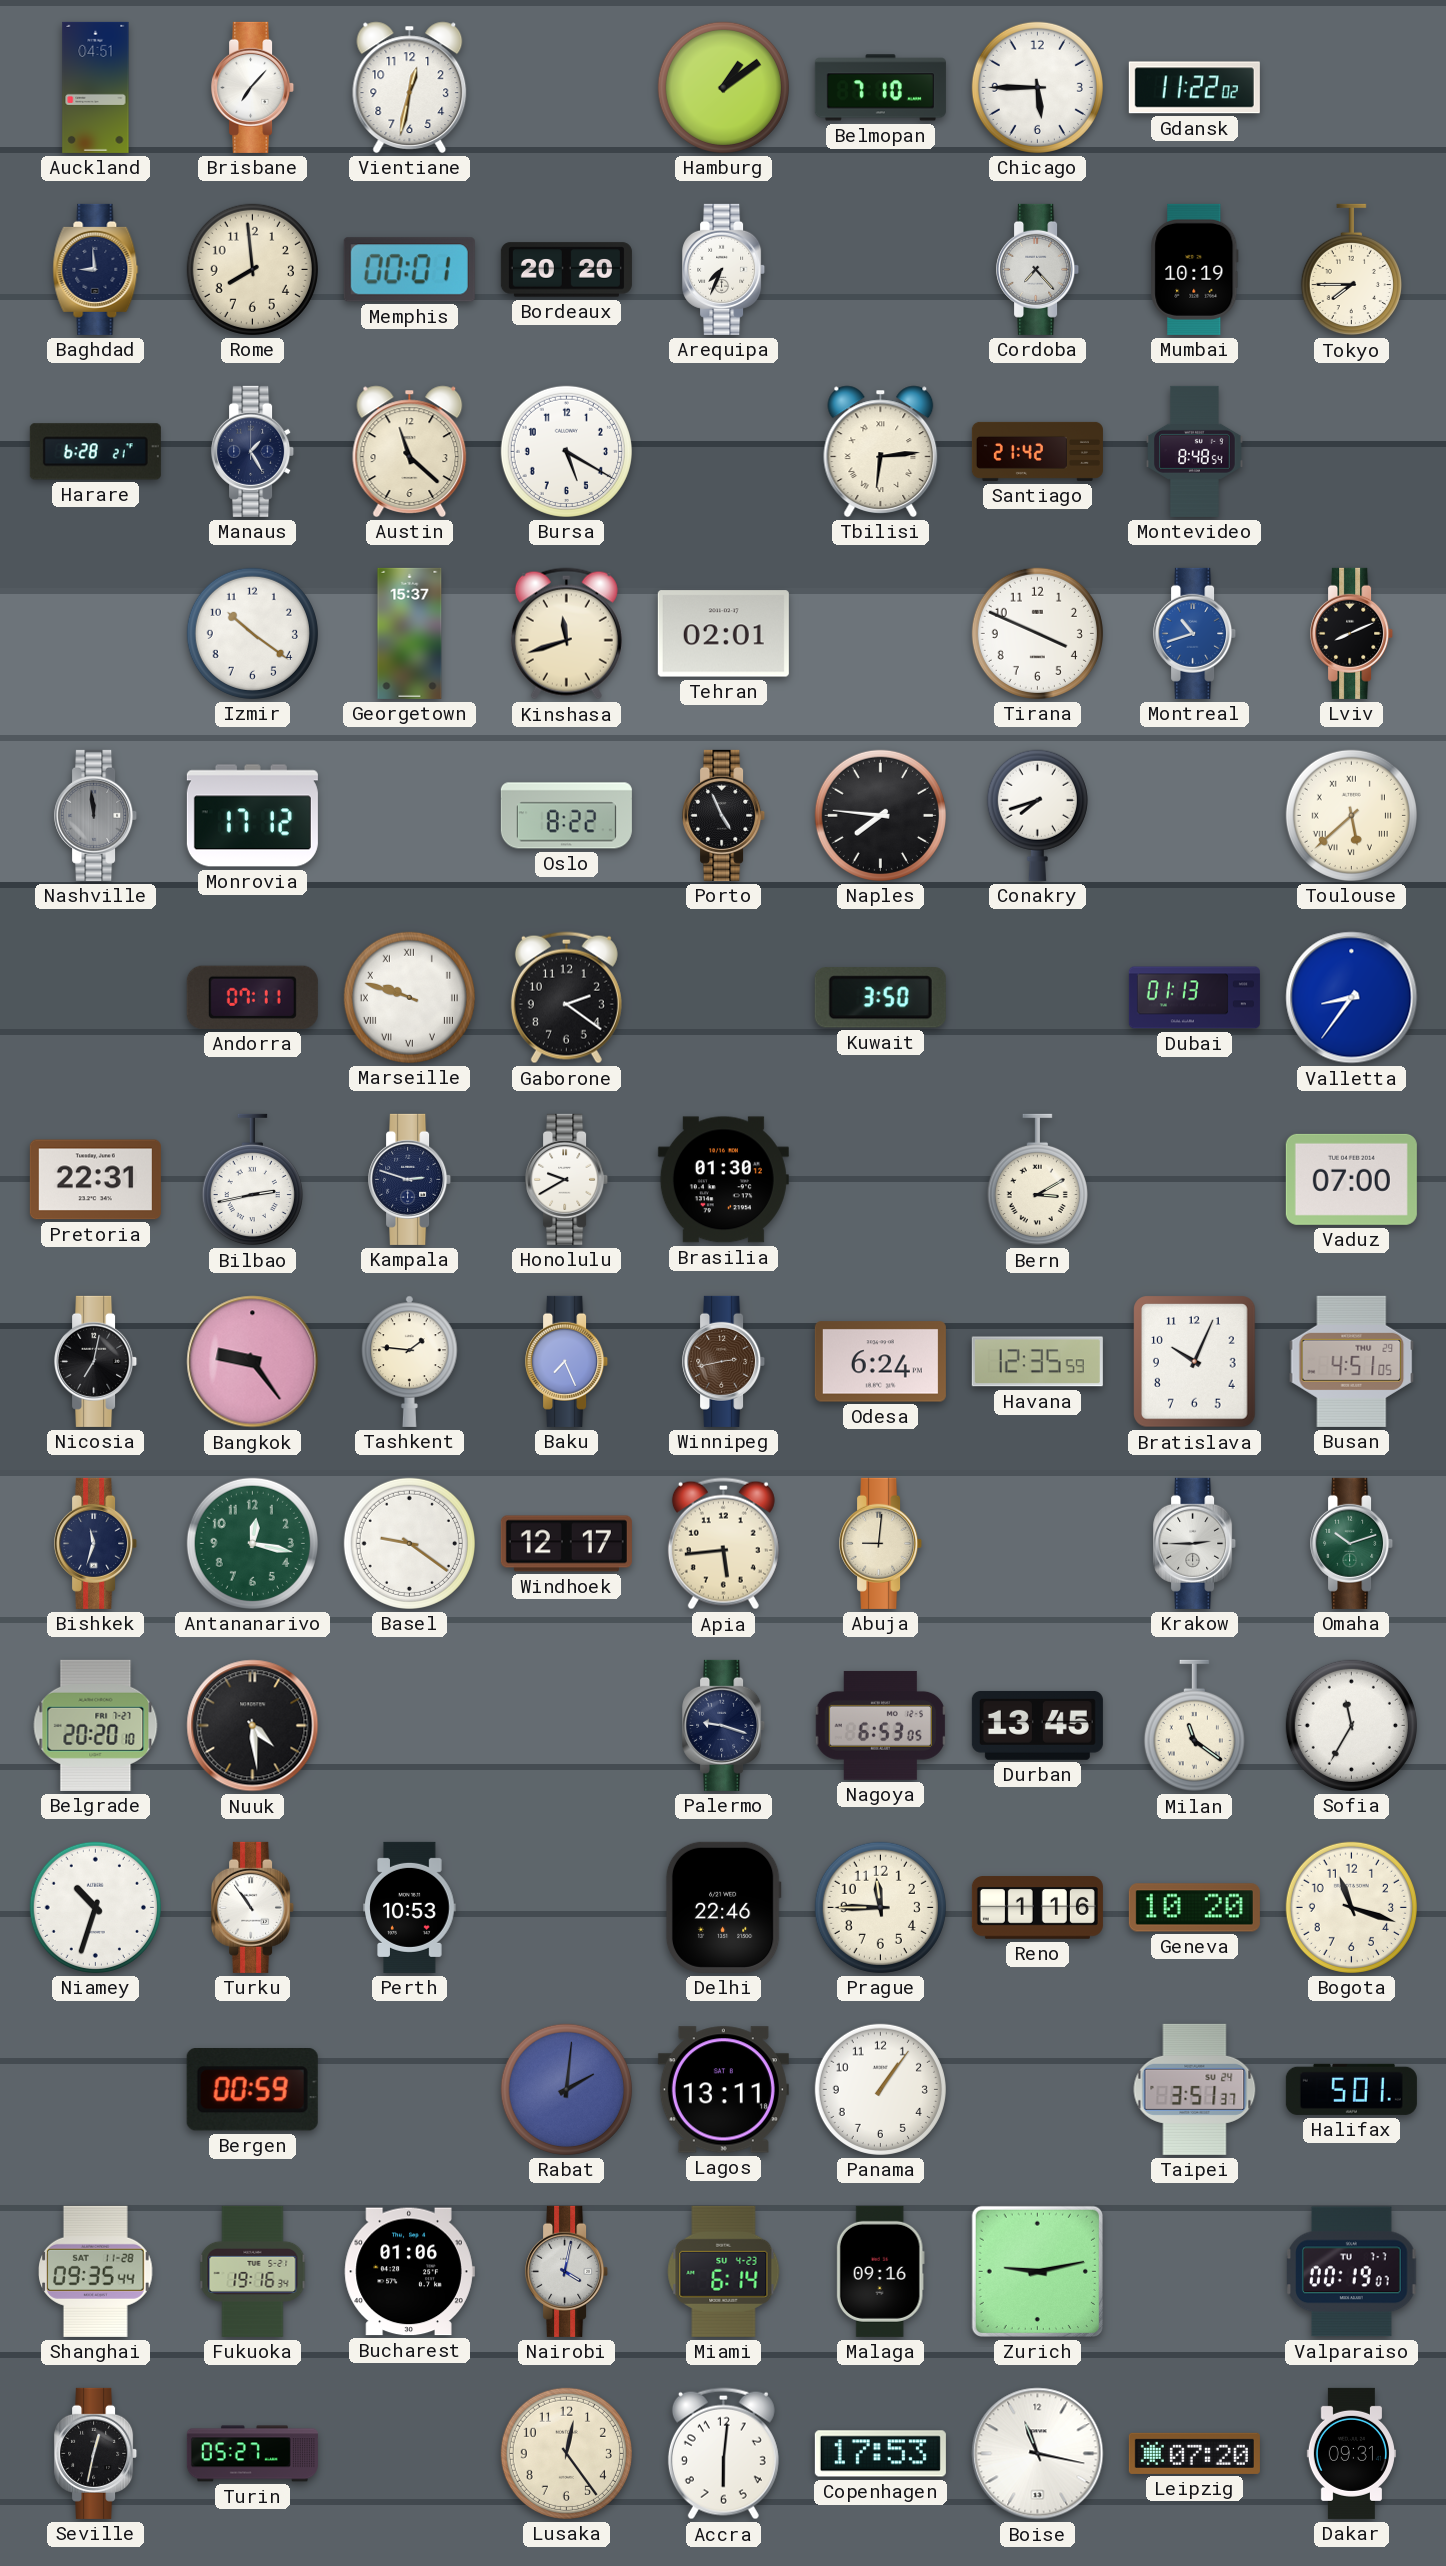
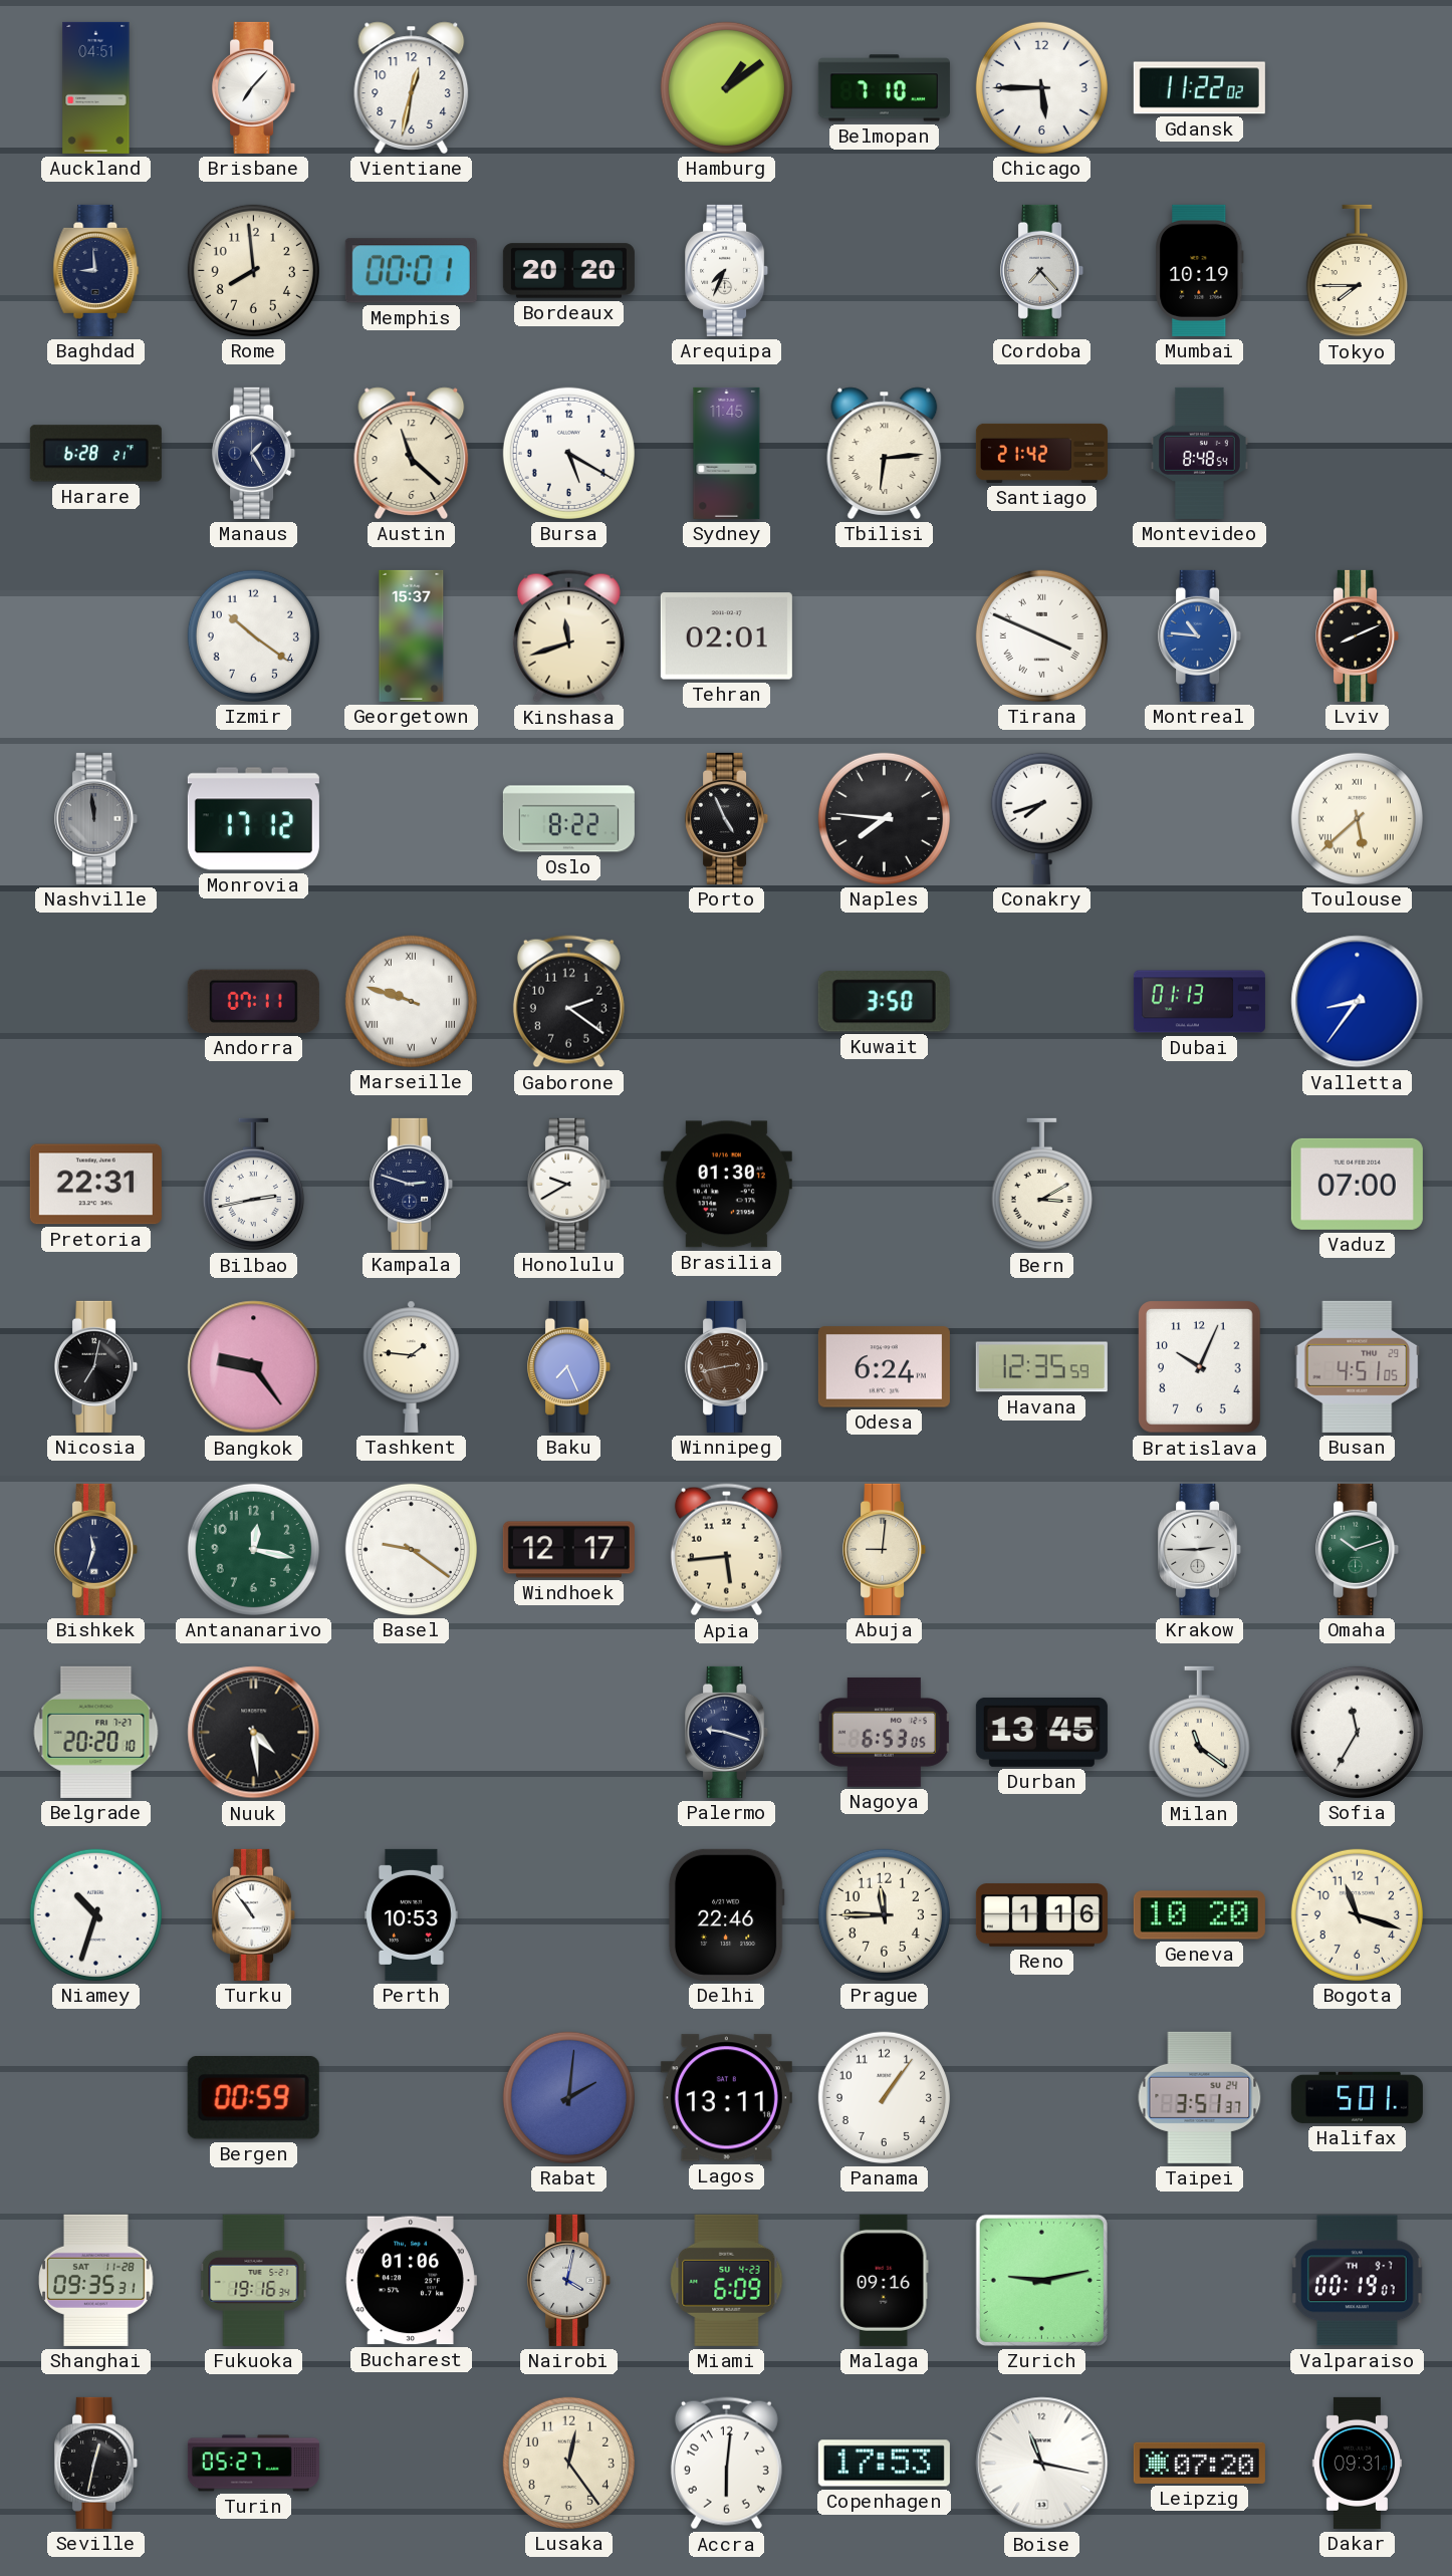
Sydney: none -> 11:45 (727, 453)
Tirana numerals: Arabic -> Roman (1041, 635)
Montreal: 10:42 -> 10:46 (1200, 635)
Shanghai: 09:35:44 -> 09:35:31 (96, 2280)
Miami: 6:14 -> 6:09 (727, 2280)
Valparaiso date: TU 7-7 -> TH 9-7 (1358, 2281)
